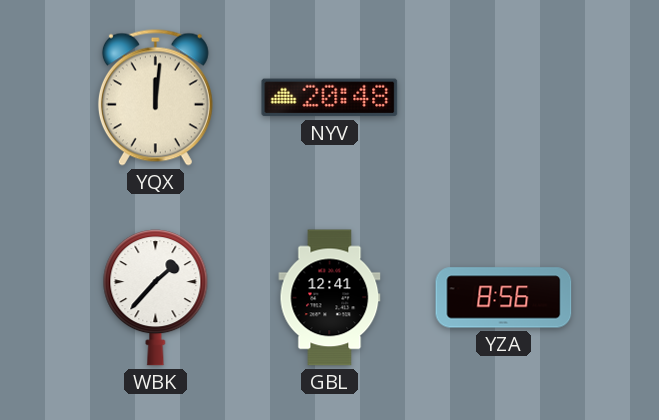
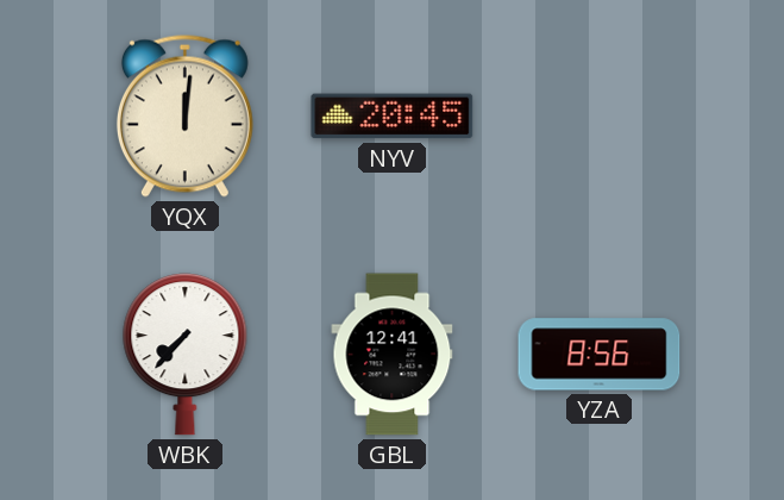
NYV: 20:48 -> 20:45 (393, 117)
WBK: 1:37 -> 7:37 (186, 355)
